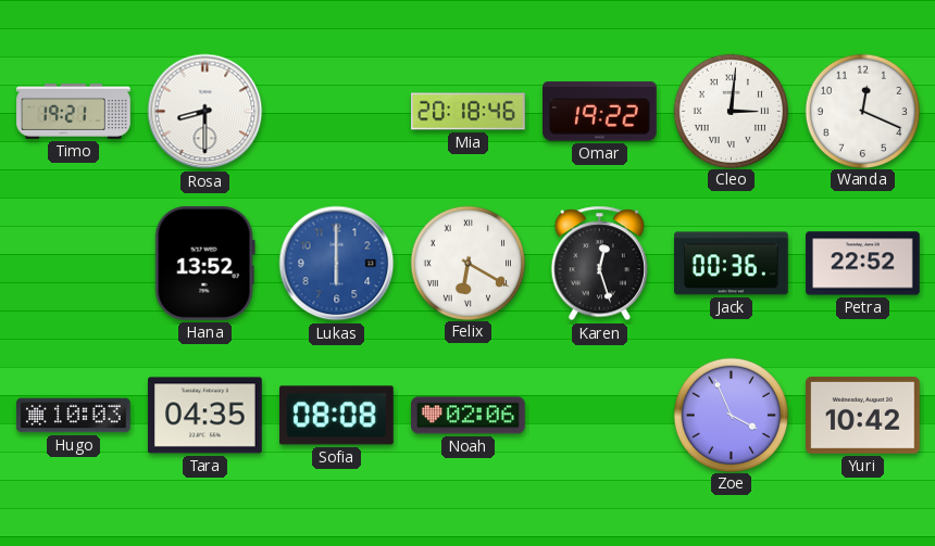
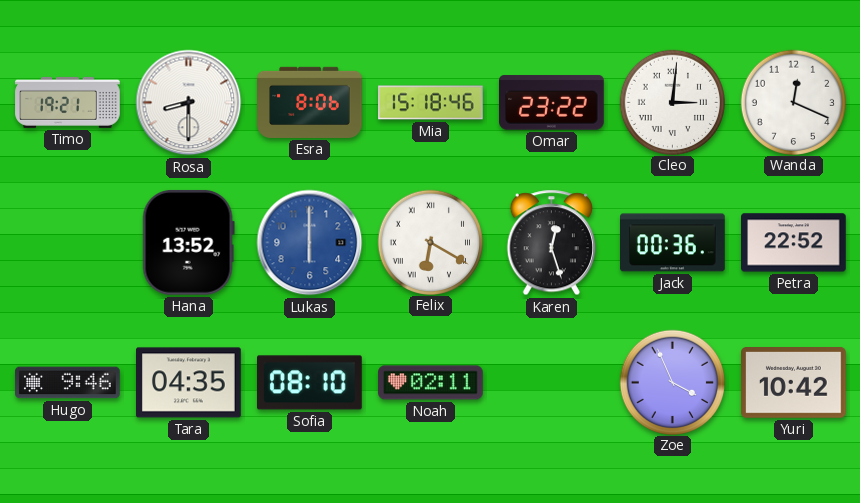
Esra: none -> 8:06 (310, 102)
Mia: 20:18 -> 15:18 (431, 103)
Omar: 19:22 -> 23:22 (552, 103)
Hugo: 10:03 -> 9:46 (68, 383)
Sofia: 08:08 -> 08:10 (310, 383)
Noah: 02:06 -> 02:11 (431, 383)
